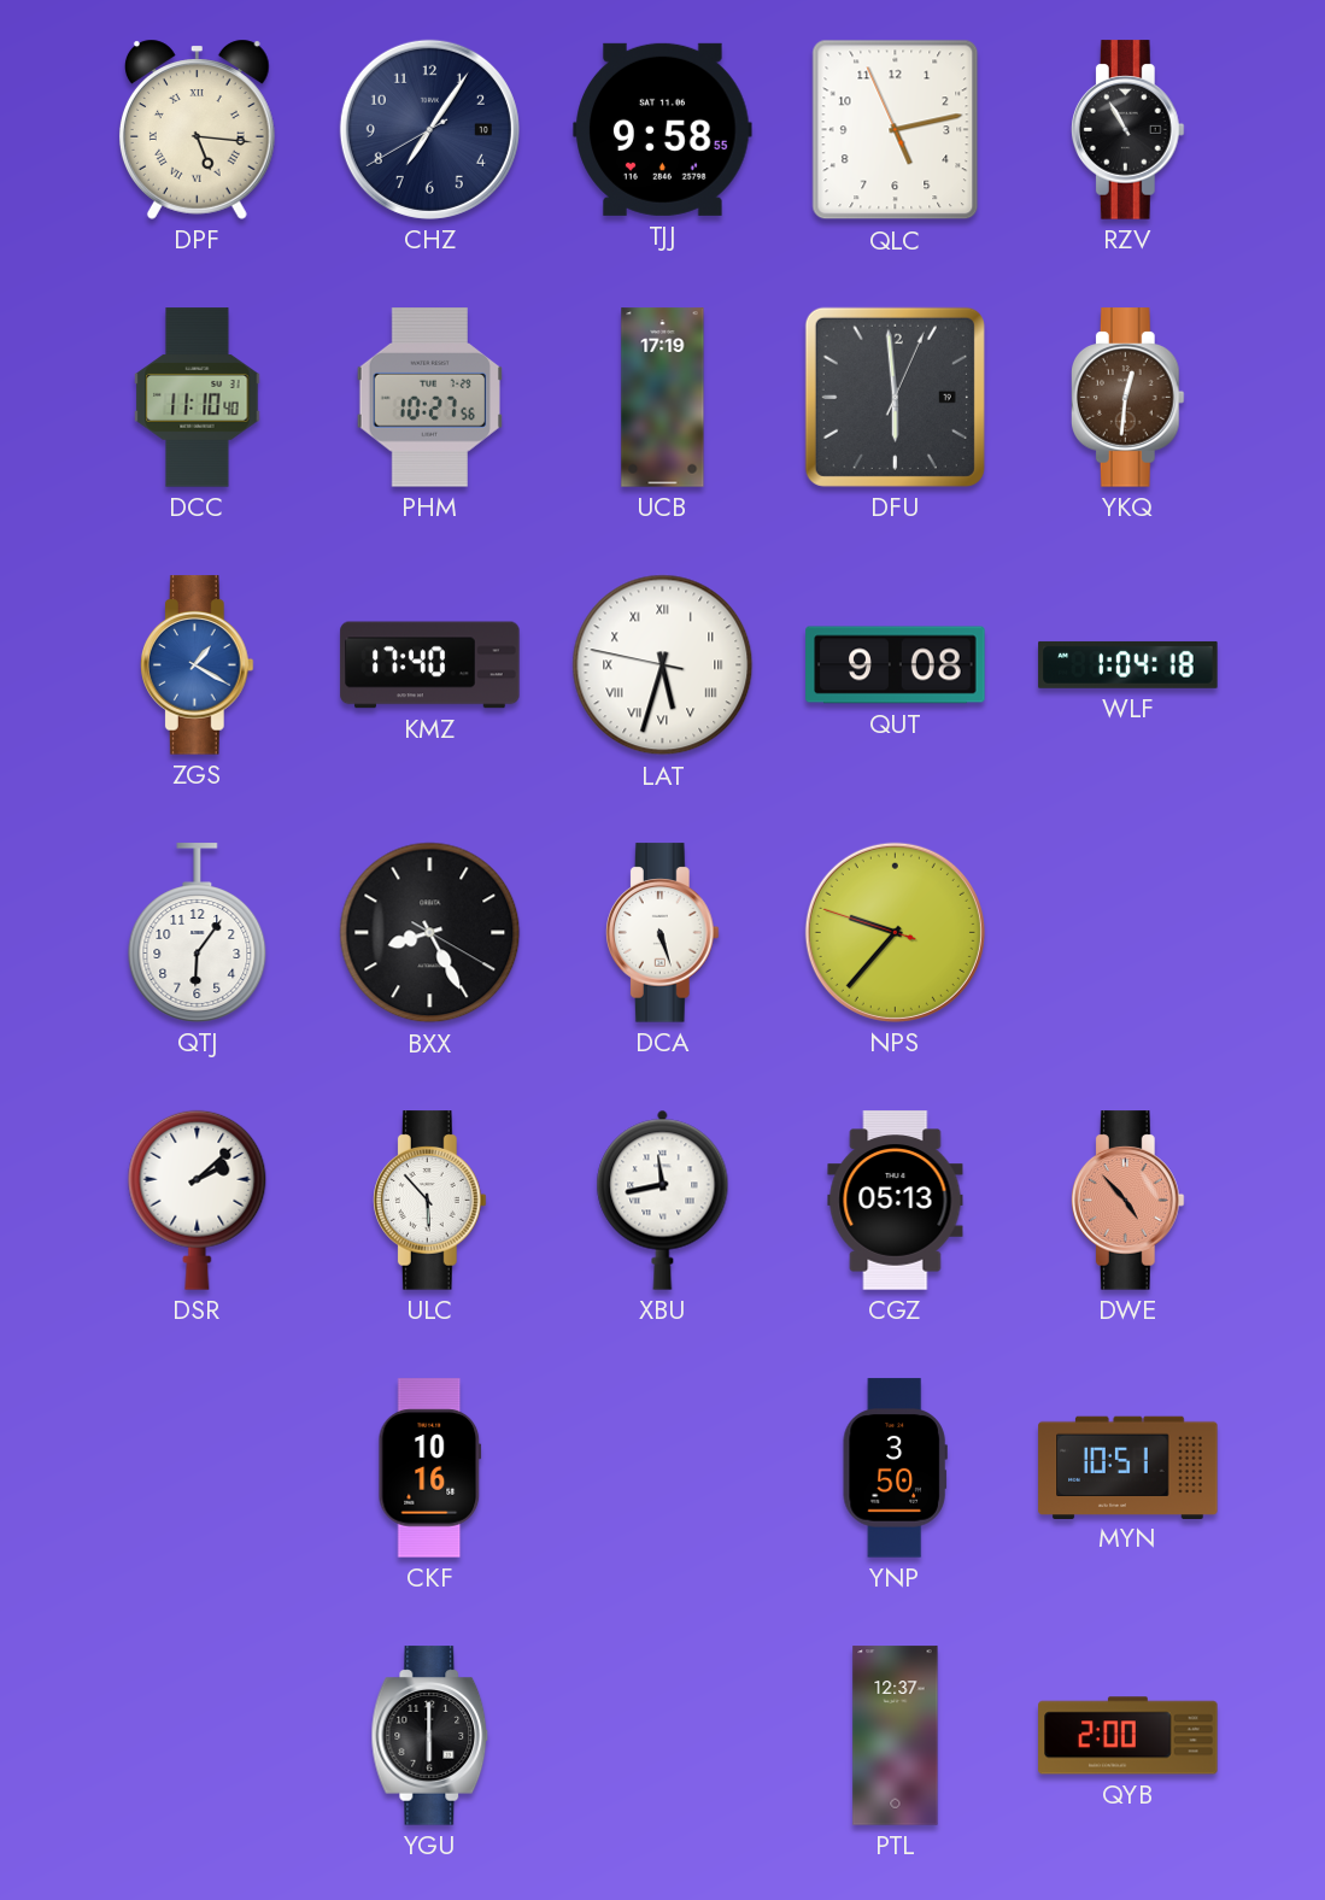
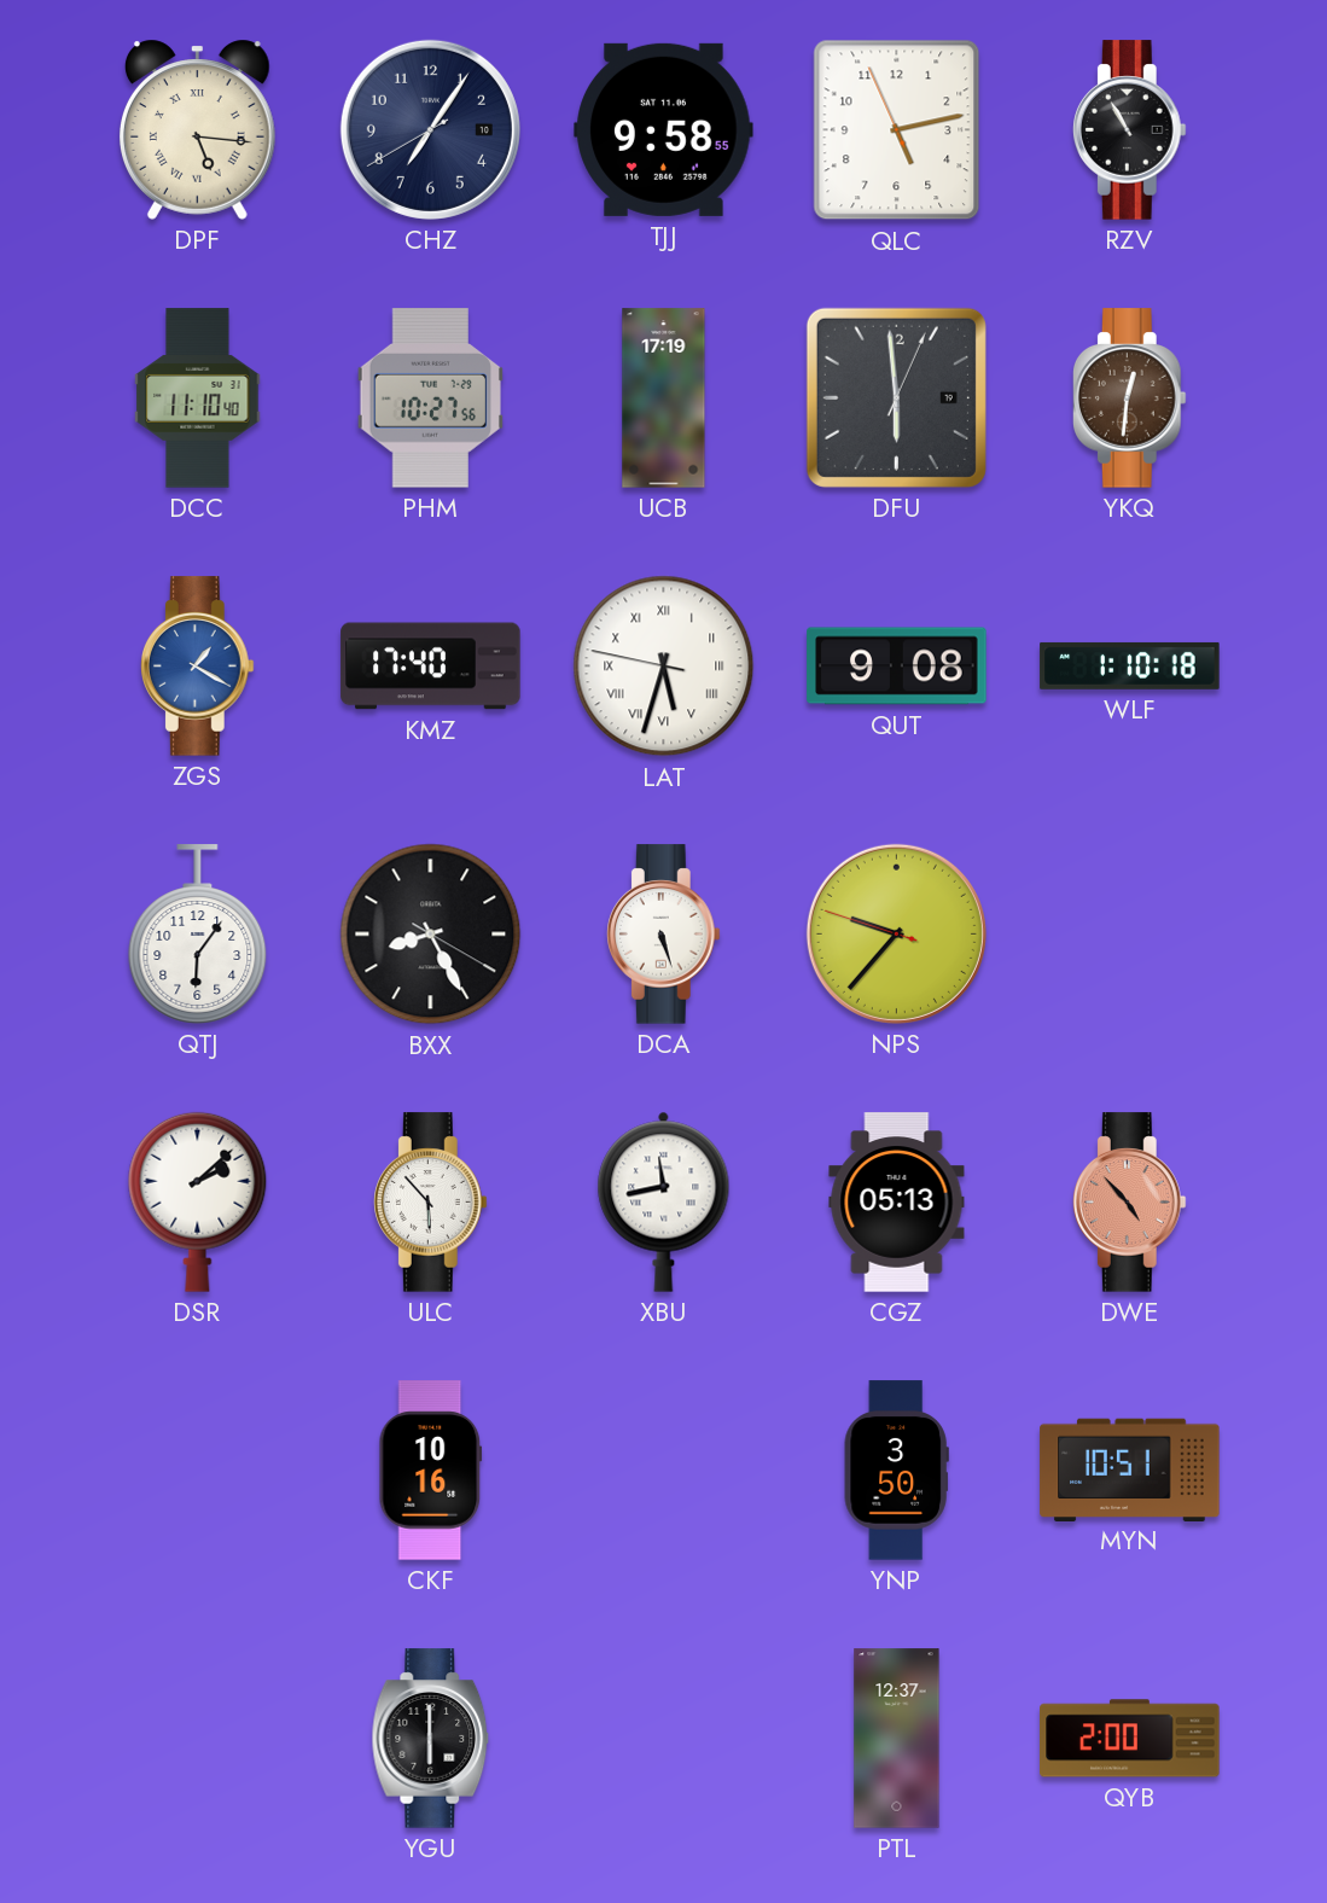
WLF: 1:04 -> 1:10 (1130, 665)
